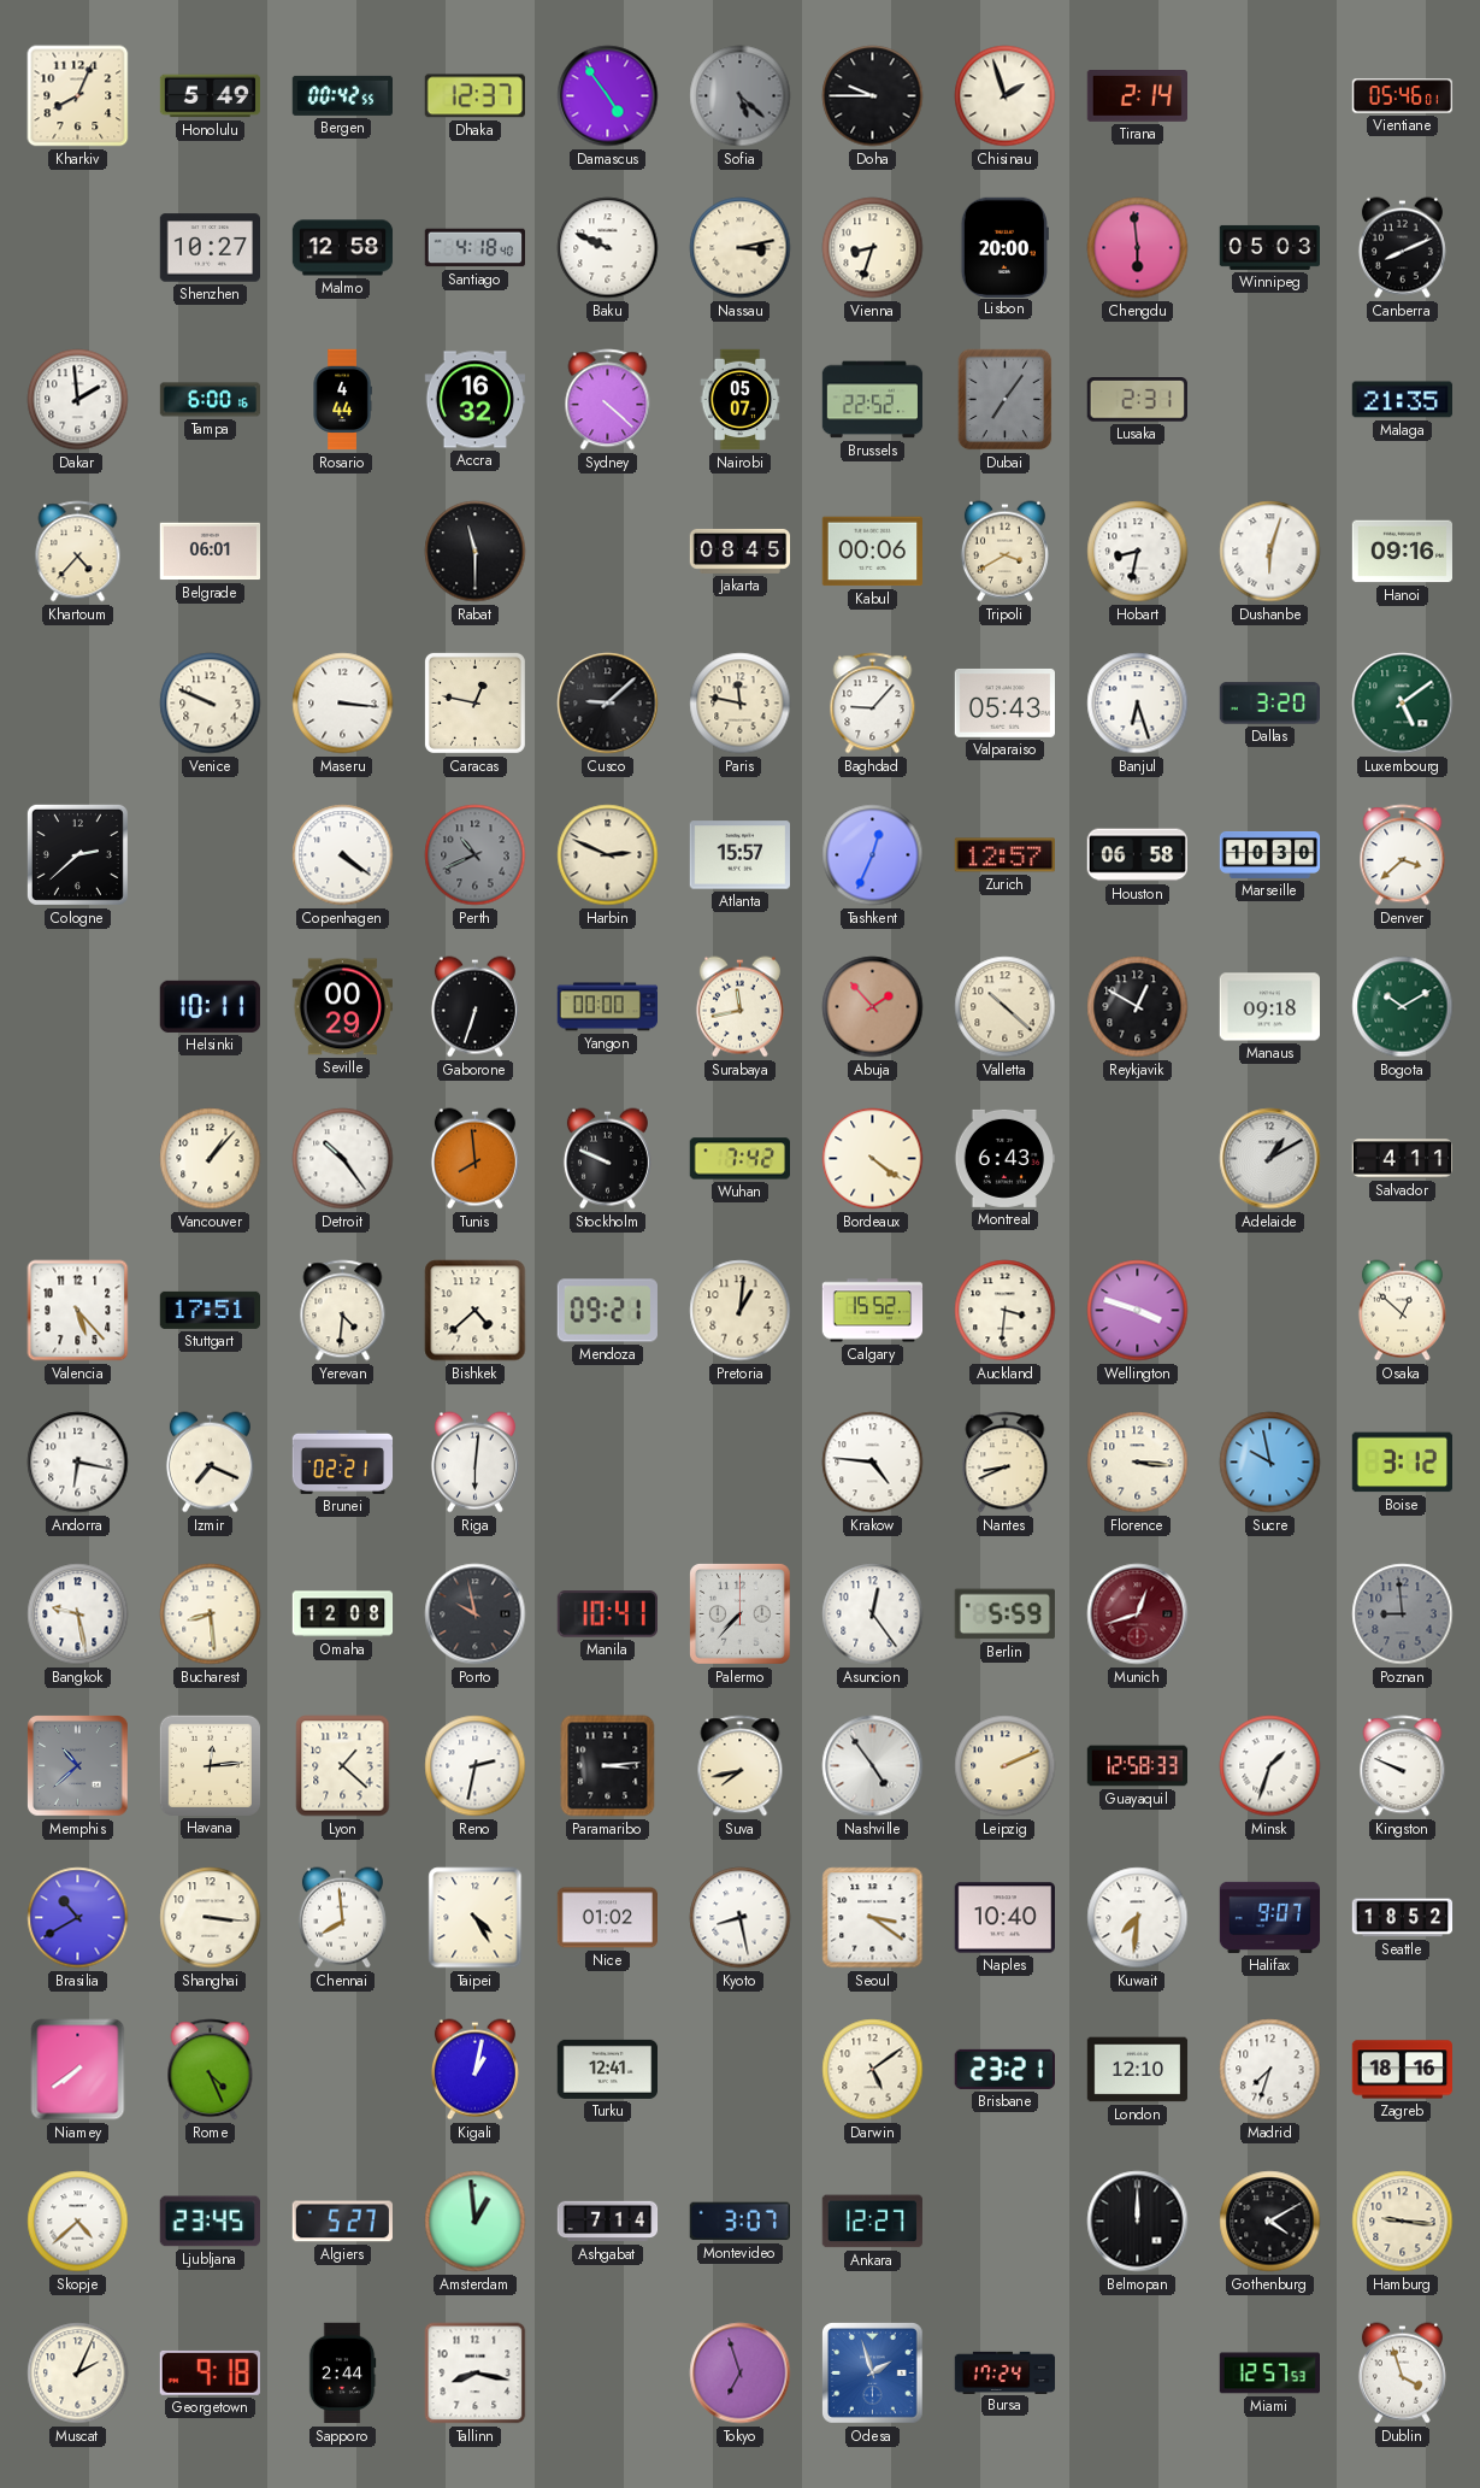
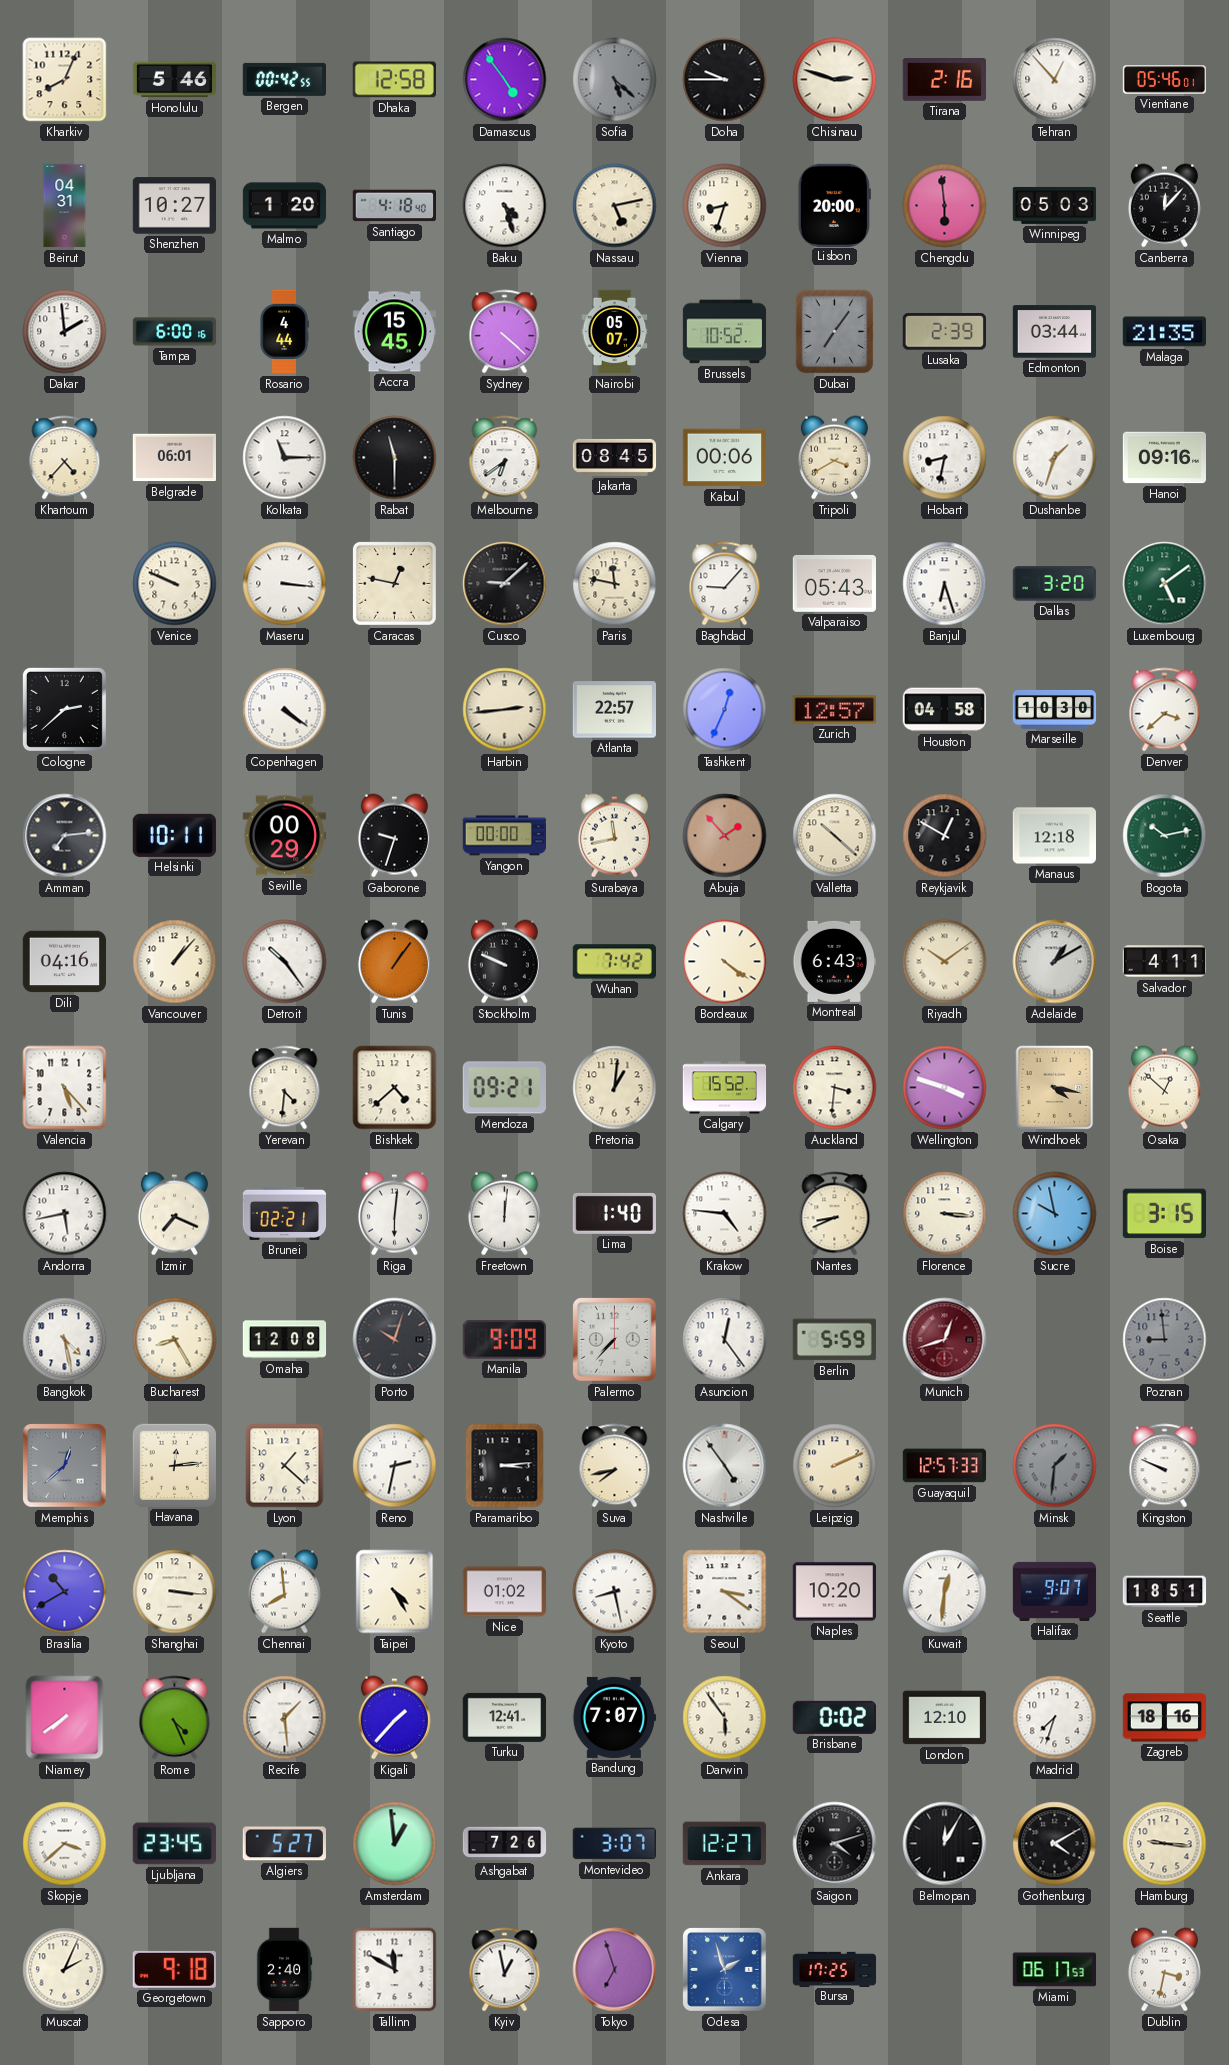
Honolulu: 5:49 -> 5:46 (175, 80)
Dhaka: 12:37 -> 12:58 (394, 80)
Chisinau: 1:57 -> 2:48 (835, 80)
Tirana: 2:14 -> 2:16 (944, 80)
Tehran: none -> 12:53 (1055, 80)
Beirut: none -> 04:31 (65, 206)
Malmo: 12:58 -> 1:20 (285, 206)
Baku: 9:49 -> 4:27 (505, 206)
Nassau: 3:13 -> 5:13 (615, 206)
Canberra: 8:11 -> 12:07 (1164, 206)
Accra: 16:32 -> 15:45 (394, 332)
Brussels: 22:52 -> 10:52 (725, 332)
Lusaka: 2:31 -> 2:39 (944, 332)
Edmonton: none -> 03:44 (1054, 332)
Kolkata: none -> 11:15 (285, 458)
Melbourne: none -> 6:39 (505, 458)
Dushanbe: 6:03 -> 1:33 (1055, 458)
Perth: 10:41 -> none (476, 855)
Harbin: 2:49 -> 2:44 (505, 710)
Atlanta: 15:57 -> 22:57 (614, 710)
Houston: 06:58 -> 04:58 (944, 710)
Amman: none -> 7:14 (65, 836)
Gaborone: 6:33 -> 9:33 (394, 836)
Manaus: 09:18 -> 12:18 (1054, 836)
Bogota: 10:10 -> 10:13 (1165, 836)
Dili: none -> 04:16 (64, 962)
Tunis: 7:59 -> 1:06 (394, 962)
Riyadh: none -> 10:09 (945, 962)
Stuttgart: 17:51 -> none (210, 1310)
Windhoek: none -> 4:17 (1055, 1088)
Andorra: 6:17 -> 5:43 (65, 1214)
Freetown: none -> 12:01 (504, 1214)
Lima: none -> 1:40 (614, 1213)
Boise: 3:12 -> 3:15 (1164, 1214)
Bangkok: 9:28 -> 4:28 (65, 1340)
Bucharest: 8:29 -> 8:25 (175, 1340)
Porto: 9:58 -> 10:03 (395, 1340)
Manila: 10:41 -> 9:09 (504, 1340)
Memphis: 10:38 -> 12:38 (65, 1466)
Guayaquil: 12:58 -> 12:57 (945, 1466)
Minsk: 1:33 -> 1:31 (1055, 1466)
Minsk dial: white -> grey (1055, 1466)
Naples: 10:40 -> 10:20 (834, 1592)
Kuwait: 7:31 -> 12:31 (945, 1592)
Seattle: 18:52 -> 18:51 (1165, 1592)
Recife: none -> 1:29 (285, 1718)
Kigali: 1:02 -> 1:37 (394, 1718)
Bandung: none -> 7:07 (614, 1717)
Darwin: 5:09 -> 5:54 (725, 1718)
Brisbane: 23:21 -> 0:02 (834, 1717)
Skopje: 4:38 -> 3:38 (65, 1844)
Ashgabat: 7:14 -> 7:26 (505, 1844)
Saigon: none -> 4:12 (835, 1844)
Belmopan: 12:00 -> 12:05 (945, 1844)
Sapporo: 2:44 -> 2:40 (284, 1970)
Tallinn: 8:17 -> 11:50 (395, 1970)
Kyiv: none -> 12:58 (505, 1970)
Bursa: 17:24 -> 17:25 (835, 1969)
Miami: 12:57 -> 06:17 (1054, 1970)
Dublin: 3:57 -> 3:32 (1164, 1970)
